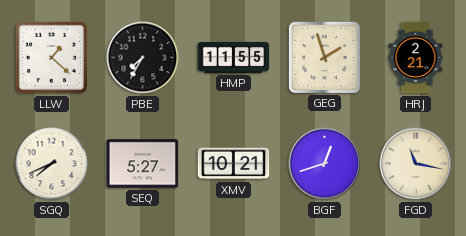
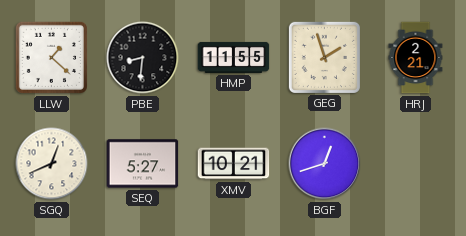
PBE: 7:35 -> 8:31 (143, 58)
SGQ: 7:41 -> 12:41 (52, 164)
FGD: 11:17 -> none (416, 164)
